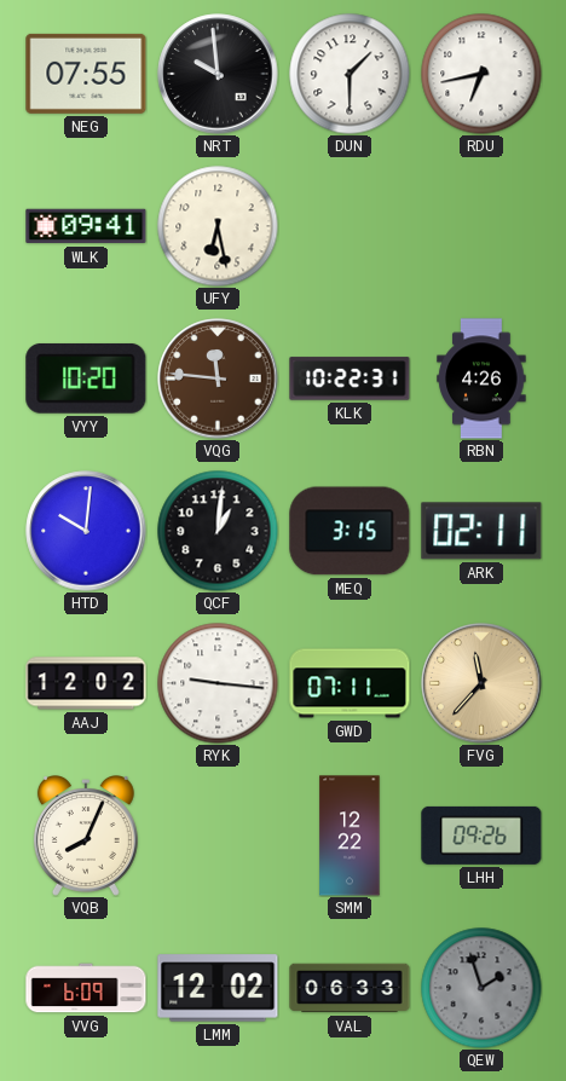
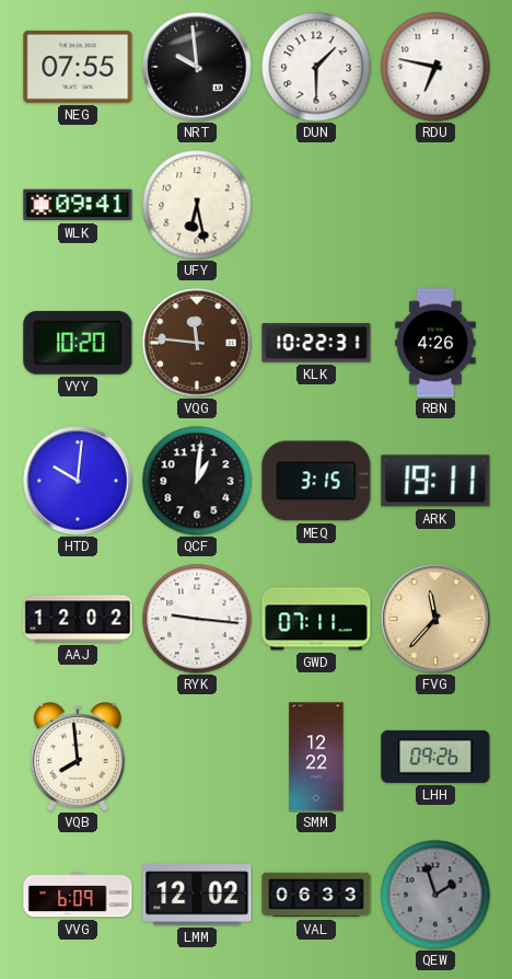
RDU: 6:43 -> 6:47 (435, 67)
ARK: 02:11 -> 19:11 (435, 481)
VQB: 8:04 -> 7:59 (78, 758)
